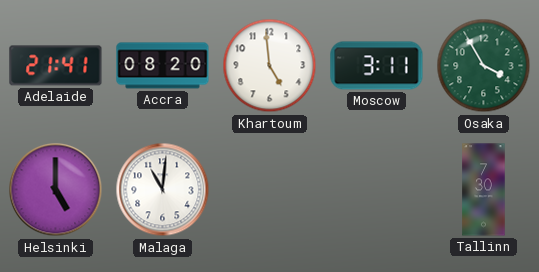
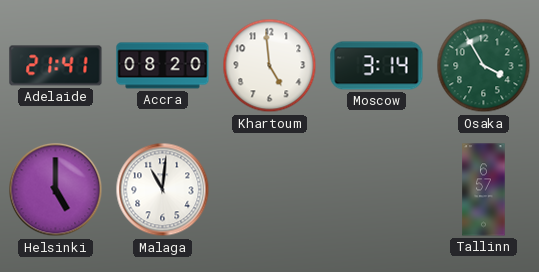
Moscow: 3:11 -> 3:14 (377, 66)
Tallinn: 7:30 -> 6:57 (484, 190)
